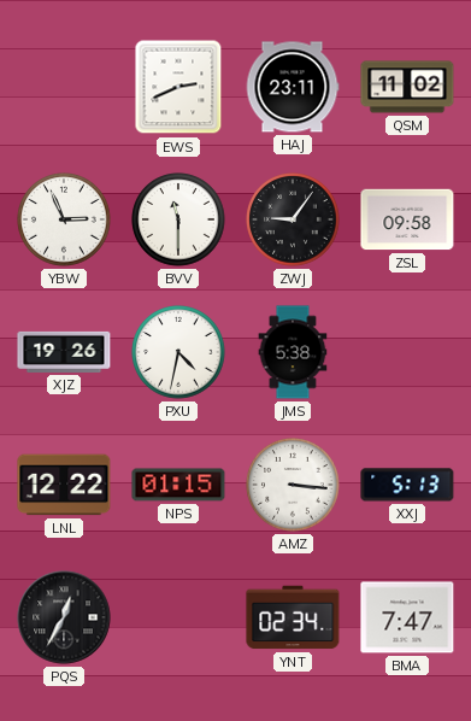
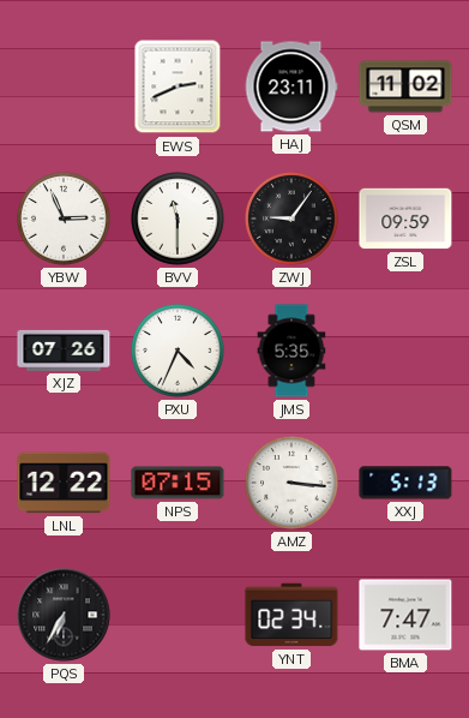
ZSL: 09:58 -> 09:59 (405, 219)
XJZ: 19:26 -> 07:26 (64, 351)
PXU: 4:32 -> 4:34 (178, 351)
JMS: 5:38 -> 5:35 (291, 351)
NPS: 01:15 -> 07:15 (178, 483)
PQS: 12:35 -> 6:35 (64, 615)
